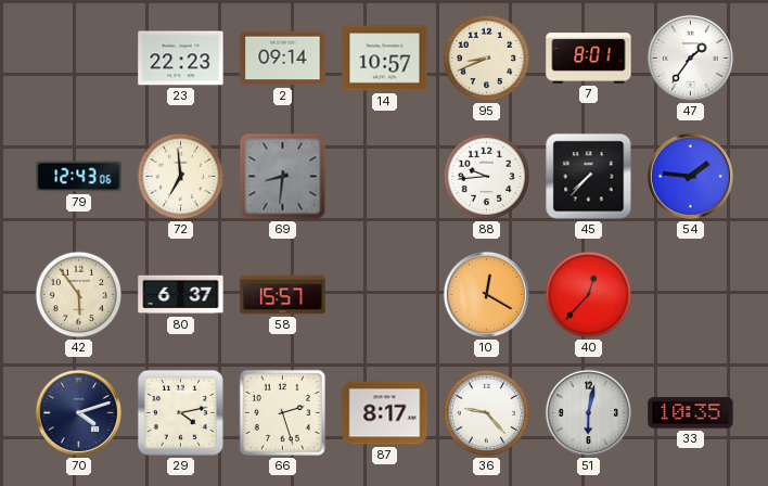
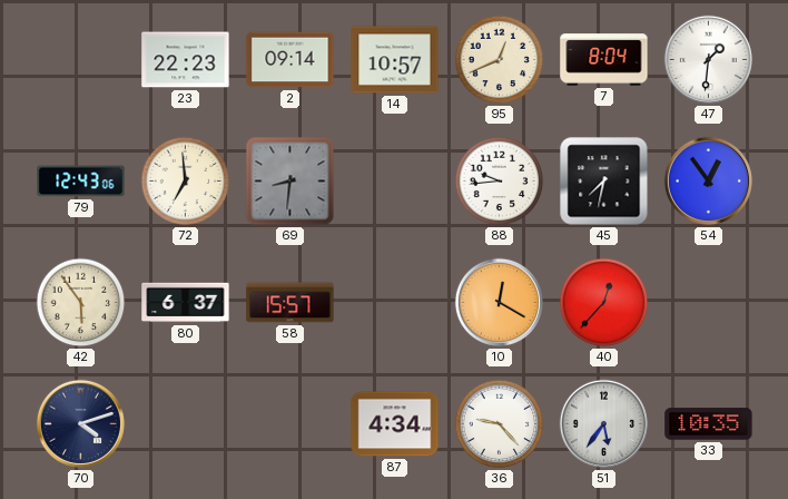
95: 8:41 -> 12:41 (500, 60)
7: 8:01 -> 8:04 (604, 60)
47: 1:36 -> 1:31 (708, 59)
45: 7:37 -> 7:32 (604, 182)
54: 1:46 -> 12:54 (708, 180)
29: 4:13 -> none (180, 412)
66: 2:27 -> none (282, 412)
87: 8:17 -> 4:34 (395, 424)
51: 6:02 -> 5:36 (603, 423)
